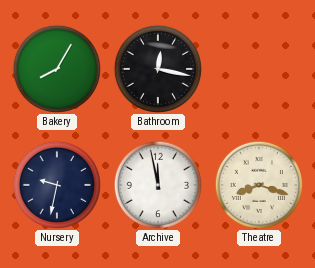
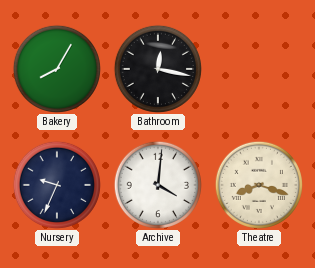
Nursery: 9:32 -> 9:34 (57, 185)
Archive: 11:58 -> 4:01 (158, 185)
